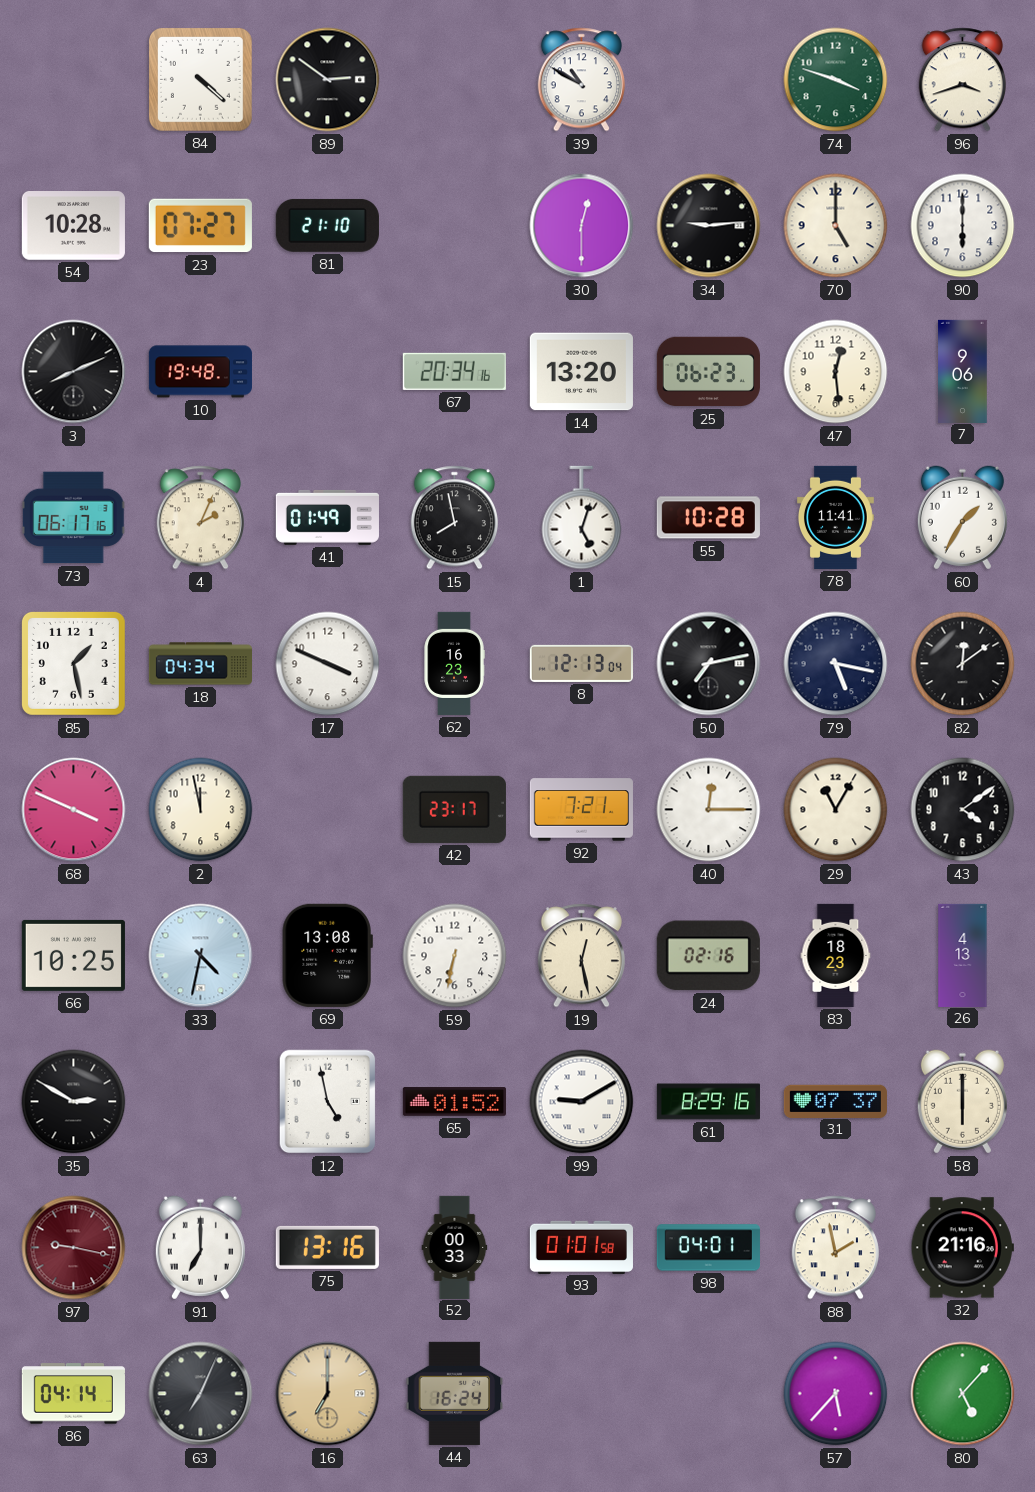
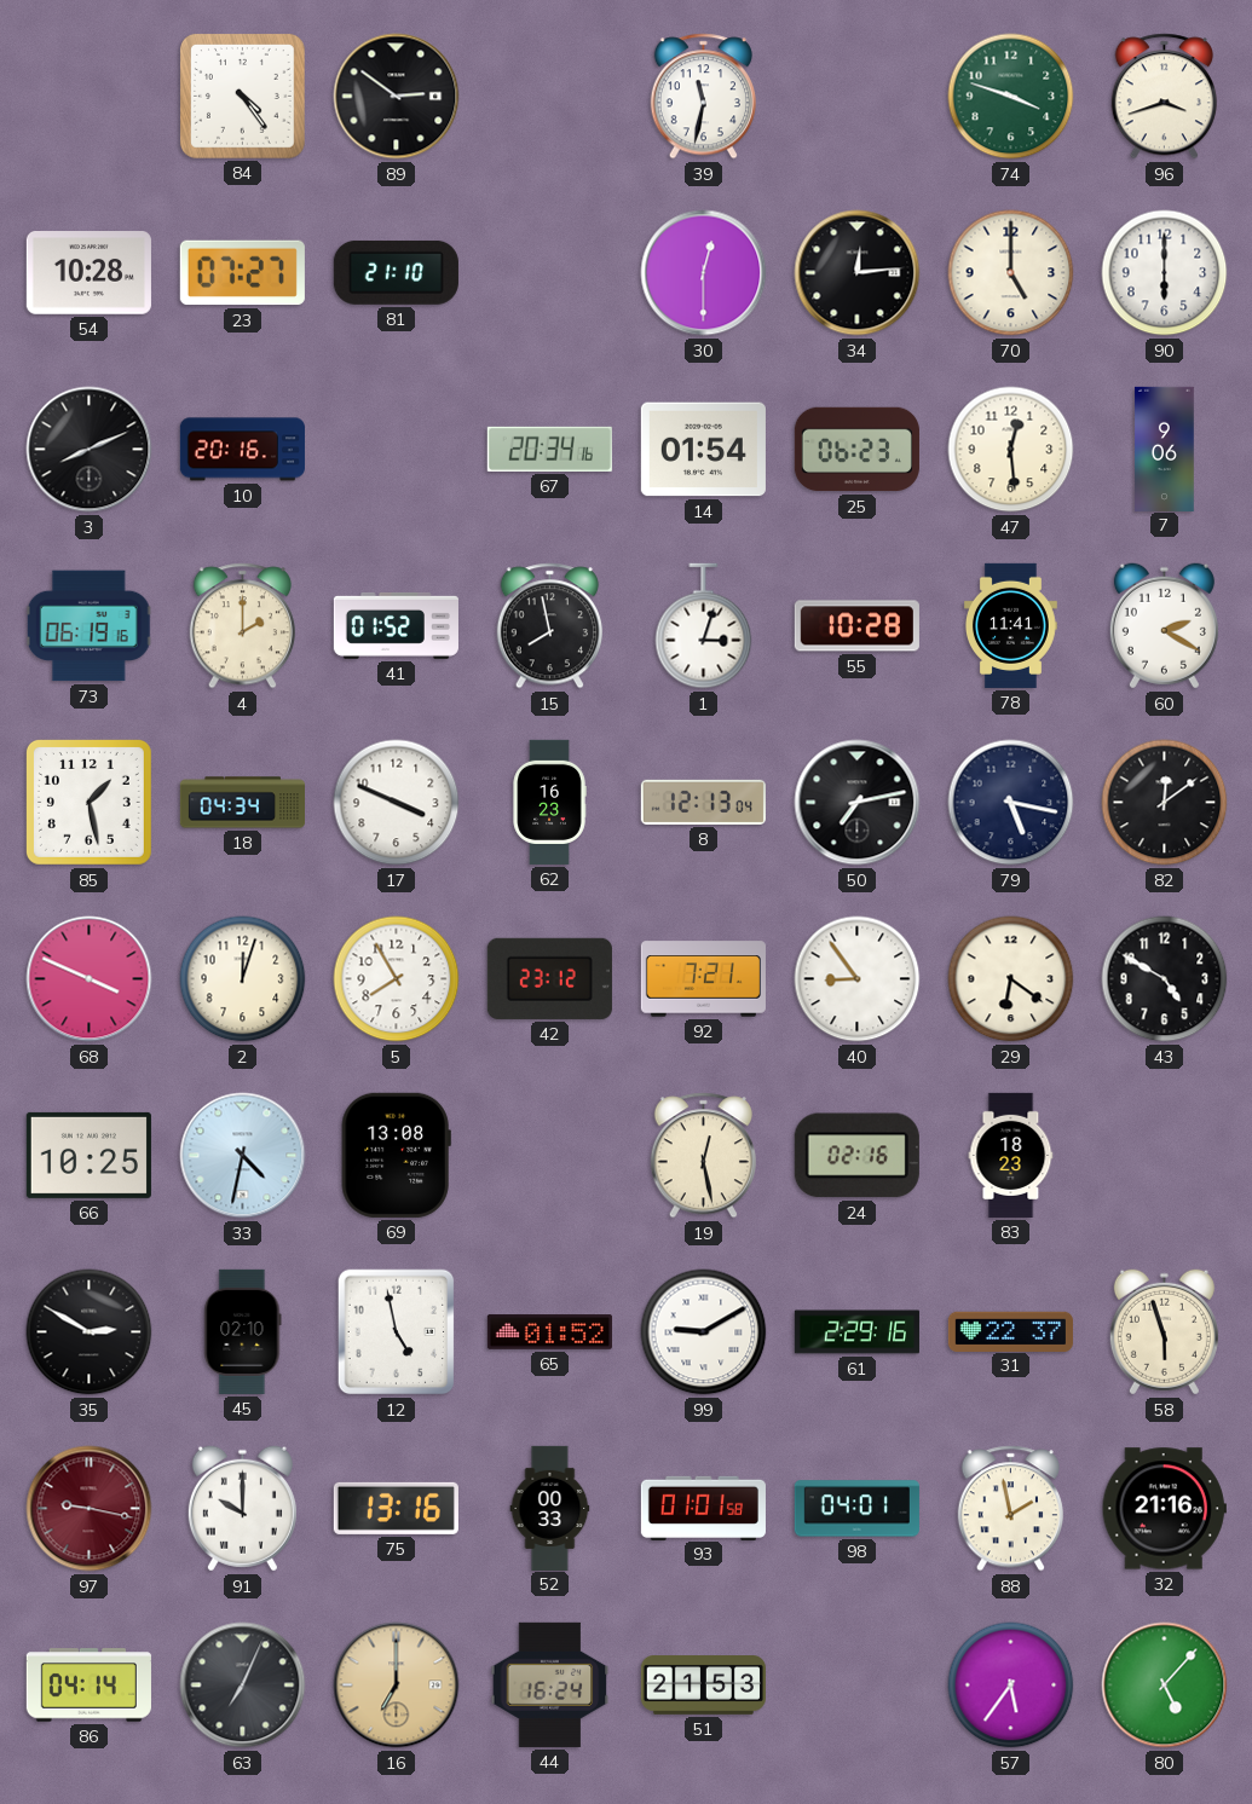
84: 4:22 -> 4:24 (243, 97)
39: 10:50 -> 11:32 (703, 97)
34: 9:14 -> 12:14 (858, 273)
10: 19:48 -> 20:16 (242, 450)
14: 13:20 -> 01:54 (703, 450)
73: 06:17 -> 06:19 (88, 626)
4: 2:04 -> 2:00 (242, 626)
41: 01:49 -> 01:52 (396, 625)
1: 5:03 -> 3:03 (704, 626)
60: 1:35 -> 2:20 (1164, 626)
2: 11:58 -> 12:03 (243, 979)
5: none -> 7:55 (397, 979)
42: 23:17 -> 23:12 (549, 978)
40: 12:15 -> 8:54 (858, 979)
29: 11:05 -> 6:21 (1011, 979)
43: 4:09 -> 4:50 (1165, 979)
59: 6:32 -> none (455, 956)
26: 4:13 -> none (963, 955)
45: none -> 02:10 (243, 1331)
61: 8:29 -> 2:29 (856, 1332)
31: 07:37 -> 22:37 (1010, 1331)
58: 6:00 -> 5:57 (1164, 1332)
91: 7:00 -> 10:00 (242, 1509)
51: none -> 21:53 (703, 1686)
57: 5:37 -> 5:36 (1011, 1686)
